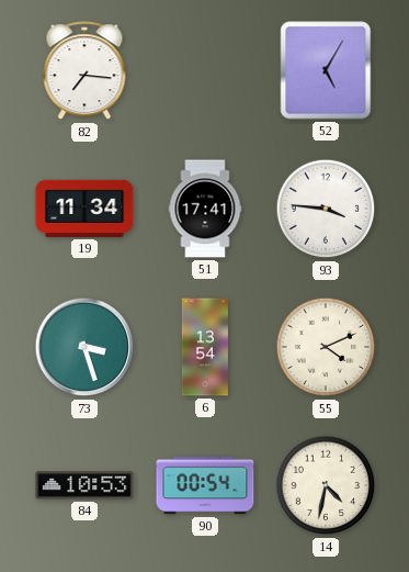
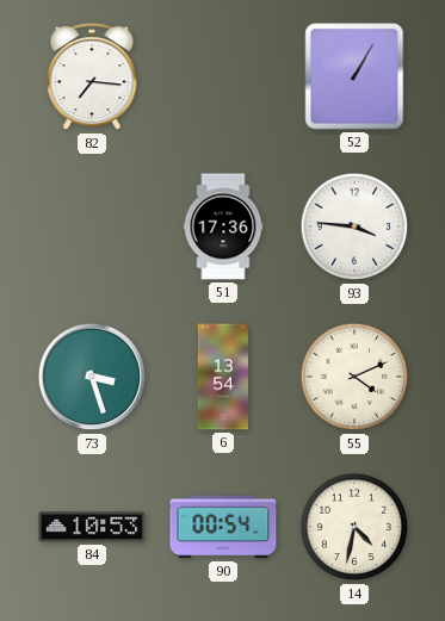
52: 5:05 -> 1:05 (354, 76)
19: 11:34 -> none (84, 209)
51: 17:41 -> 17:36 (223, 226)
